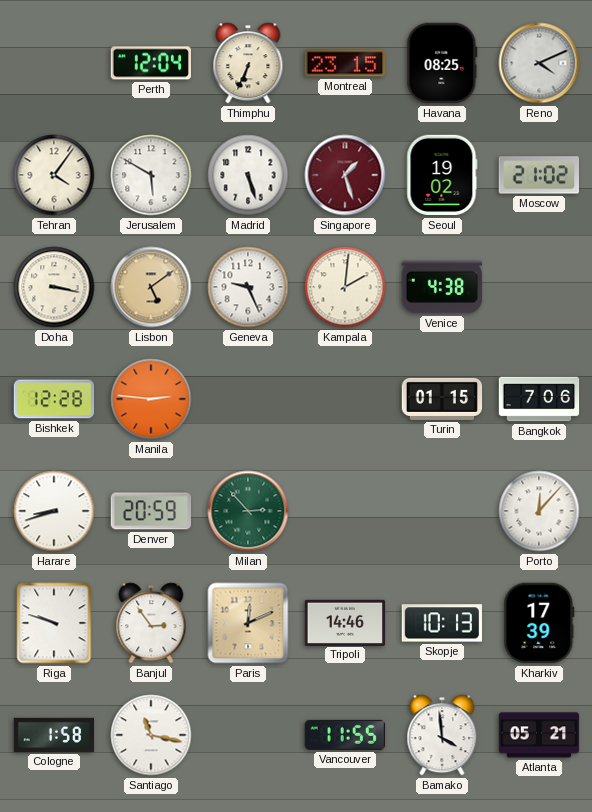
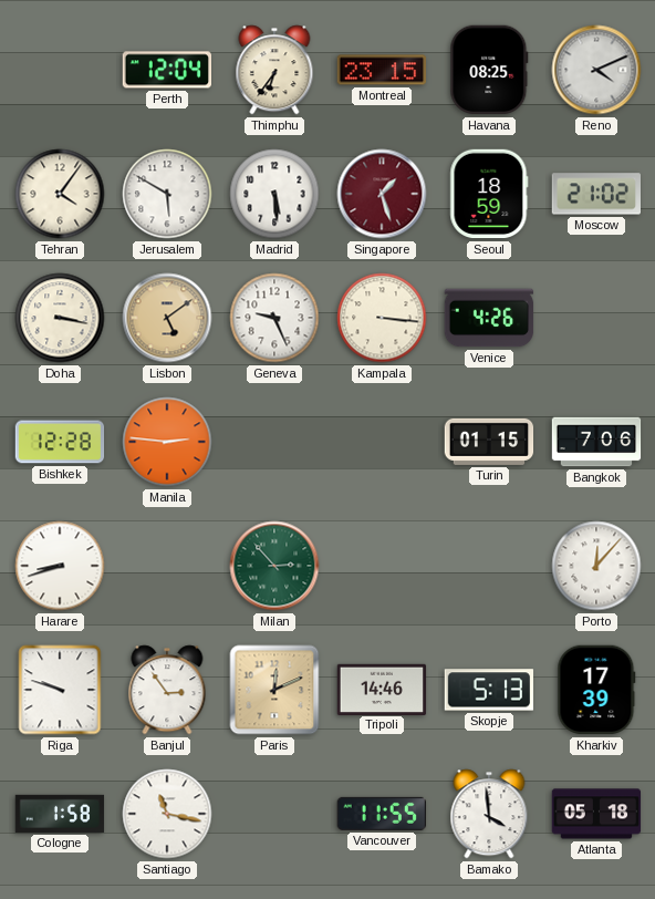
Thimphu: 6:34 -> 6:36 (274, 70)
Madrid: 5:27 -> 5:29 (274, 194)
Seoul: 19:02 -> 18:59 (489, 194)
Kampala: 2:01 -> 3:16 (382, 318)
Venice: 4:38 -> 4:26 (489, 318)
Denver: 20:59 -> none (151, 511)
Skopje: 10:13 -> 5:13 (489, 690)
Atlanta: 05:21 -> 05:18 (596, 814)
